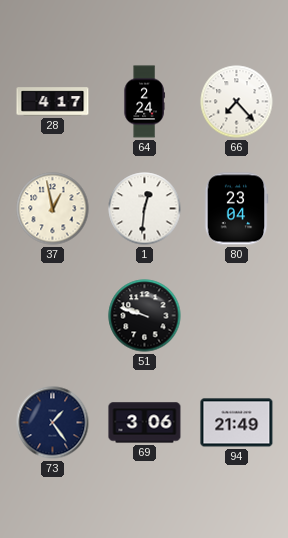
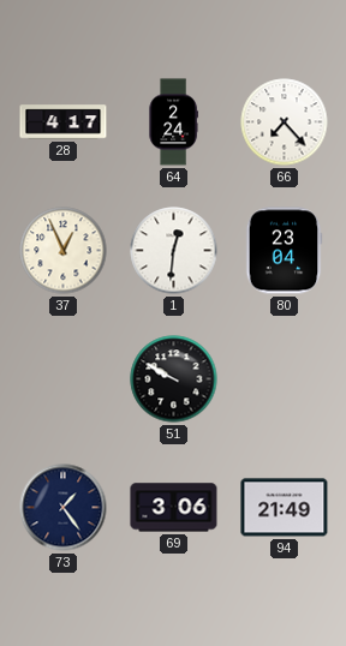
37: 12:58 -> 12:56 (64, 251)
51: 9:48 -> 9:50 (174, 379)
